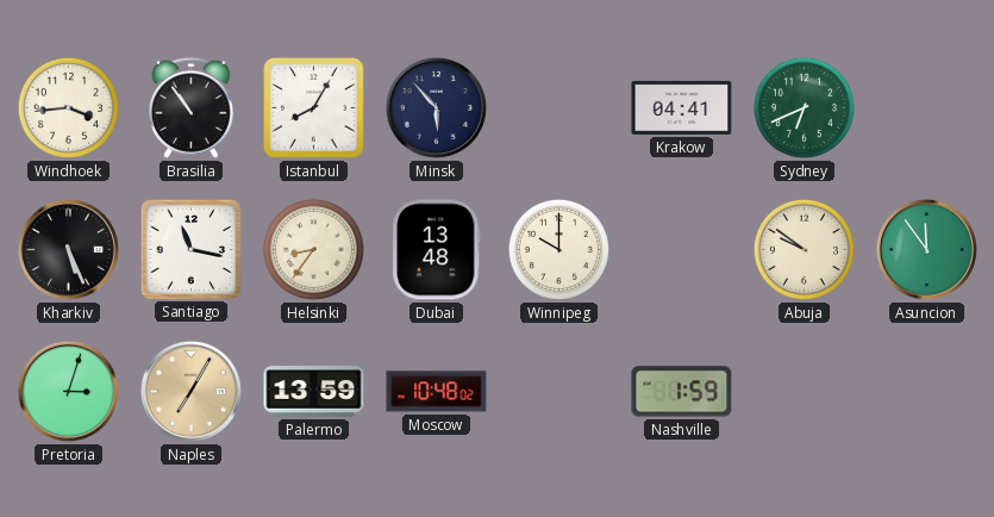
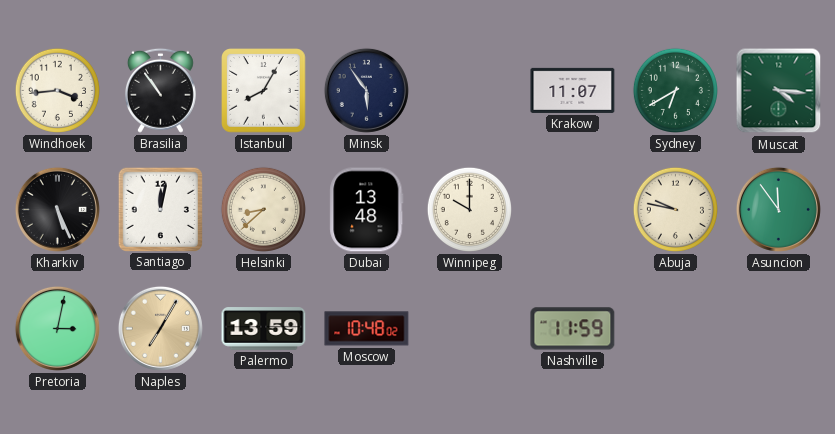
Minsk: 5:53 -> 5:54 (366, 90)
Krakow: 04:41 -> 11:07 (573, 90)
Sydney: 6:41 -> 6:40 (675, 90)
Muscat: none -> 4:16 (779, 91)
Santiago: 11:17 -> 12:02 (160, 209)
Helsinki: 8:36 -> 8:38 (263, 209)
Abuja: 9:51 -> 9:47 (675, 209)
Pretoria: 3:03 -> 3:02 (57, 328)
Nashville: 1:59 -> 11:59 (573, 329)
